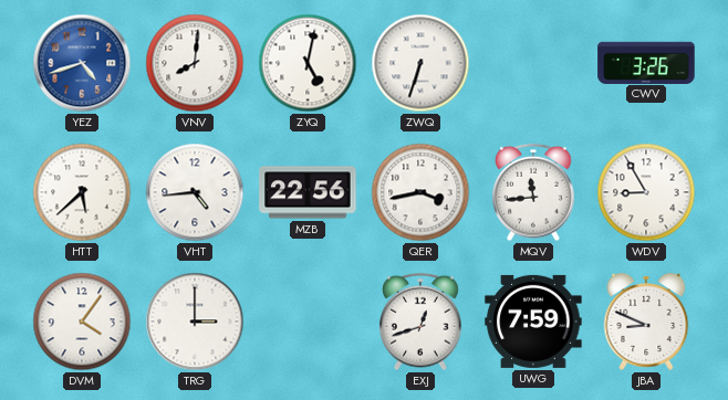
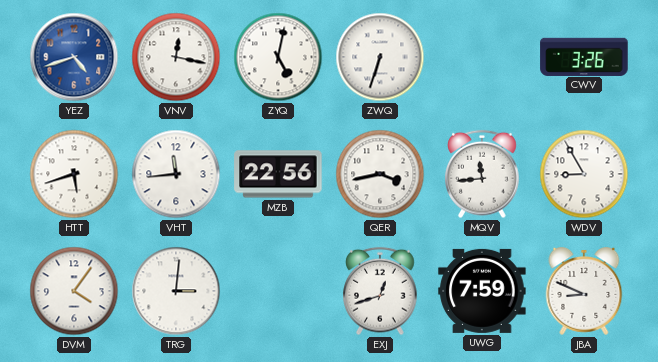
VNV: 8:01 -> 12:17 (176, 57)
HTT: 5:38 -> 5:42 (74, 174)
VHT: 4:44 -> 11:44 (176, 174)
TRG: 3:00 -> 3:01 (176, 291)
